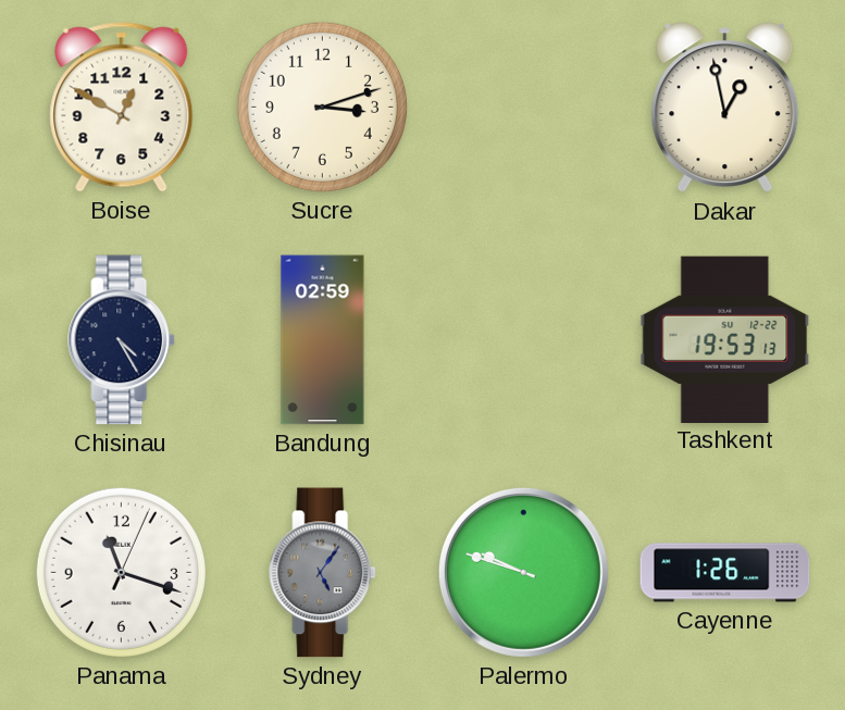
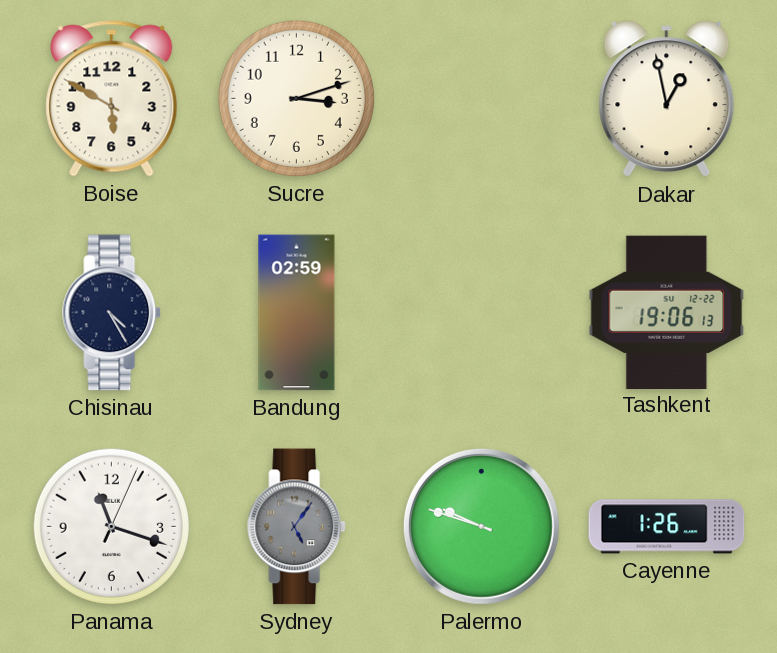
Boise: 12:50 -> 5:50 (112, 99)
Tashkent: 19:53 -> 19:06 (667, 312)
